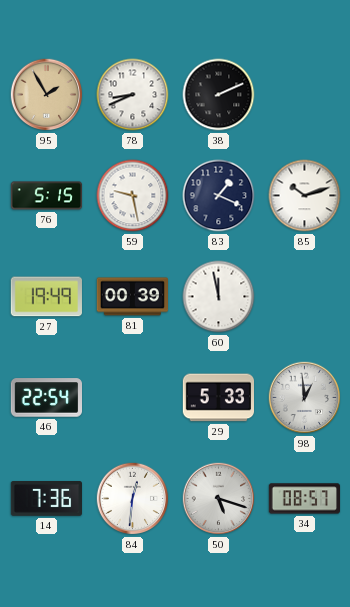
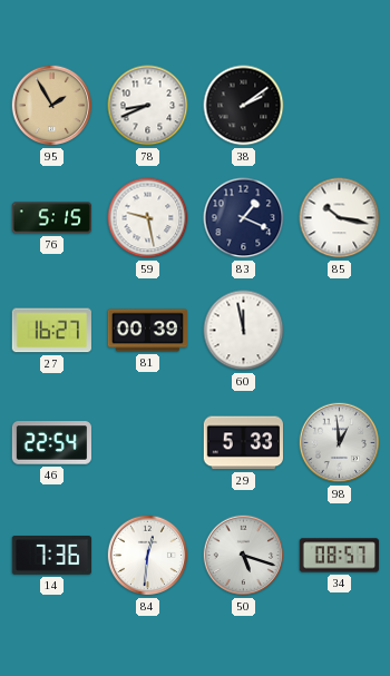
38: 2:11 -> 2:09 (244, 106)
85: 10:12 -> 10:17 (340, 218)
27: 19:49 -> 16:27 (51, 331)
